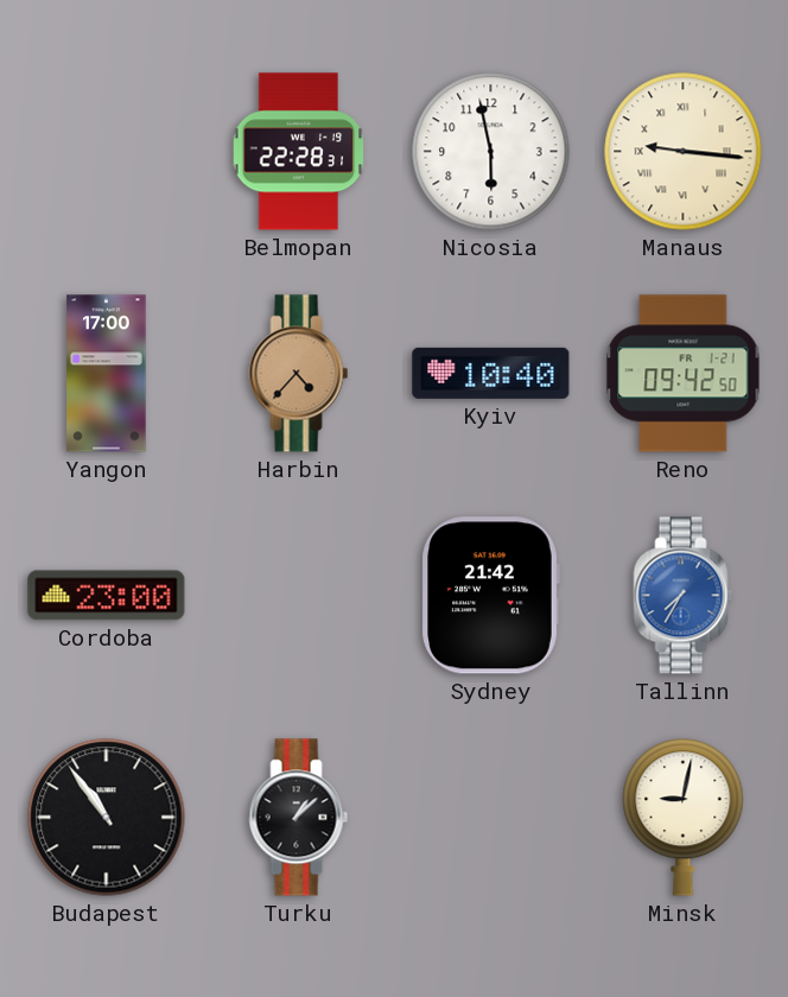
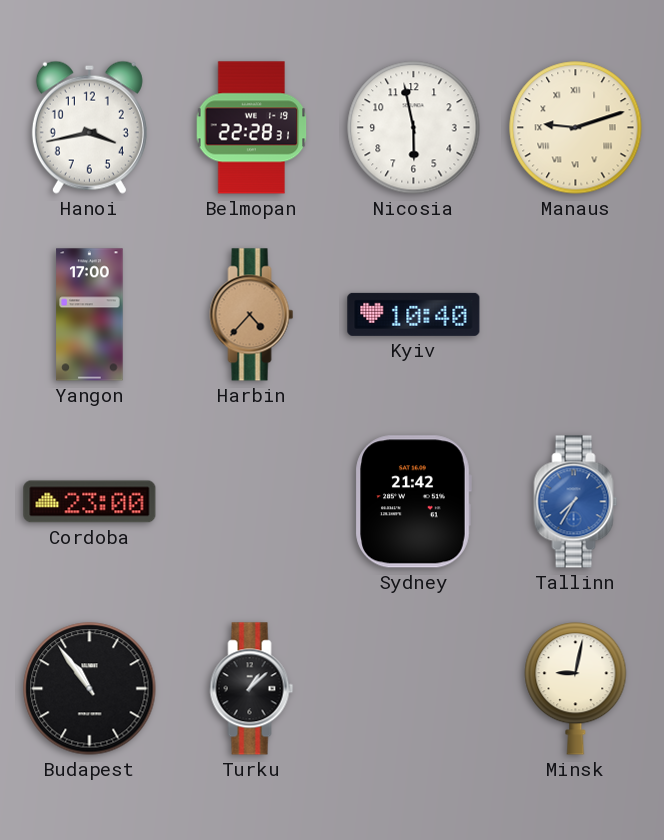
Hanoi: none -> 3:43 (89, 127)
Manaus: 9:16 -> 9:12 (576, 128)
Reno: 09:42 -> none (684, 374)
